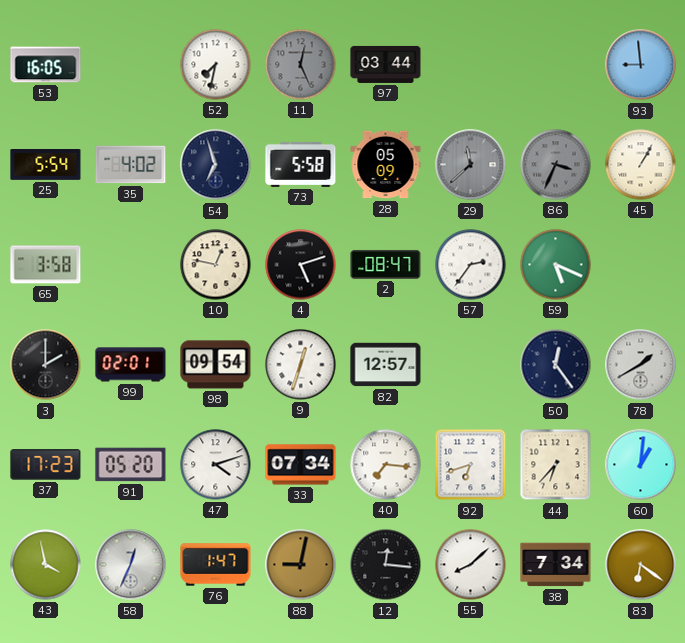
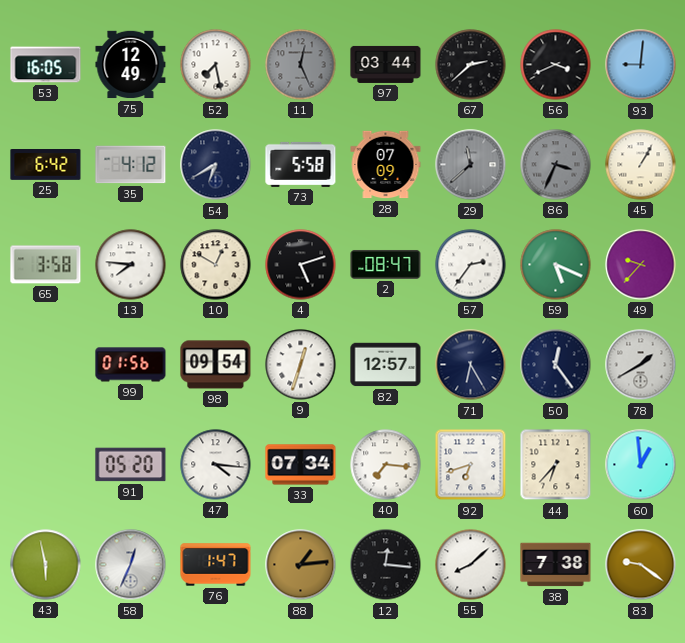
75: none -> 12:49 (131, 65)
52: 7:32 -> 7:28 (216, 65)
67: none -> 2:38 (471, 65)
56: none -> 3:41 (556, 65)
93: 8:59 -> 9:01 (641, 65)
25: 5:54 -> 6:42 (46, 165)
35: 4:02 -> 4:12 (131, 165)
54: 6:57 -> 6:40 (216, 165)
28: 05:09 -> 07:09 (386, 165)
13: none -> 7:46 (131, 265)
10: 12:47 -> 12:50 (216, 265)
49: none -> 9:37 (641, 265)
3: 2:00 -> none (46, 365)
99: 02:01 -> 01:56 (131, 365)
71: none -> 6:25 (471, 365)
37: 17:23 -> none (46, 465)
47: 4:12 -> 4:16 (216, 465)
60: 1:01 -> 12:59 (641, 465)
43: 3:58 -> 5:58 (46, 565)
88: 9:02 -> 1:14 (301, 565)
38: 7:34 -> 7:38 (556, 565)
83: 6:21 -> 9:21 (641, 565)
